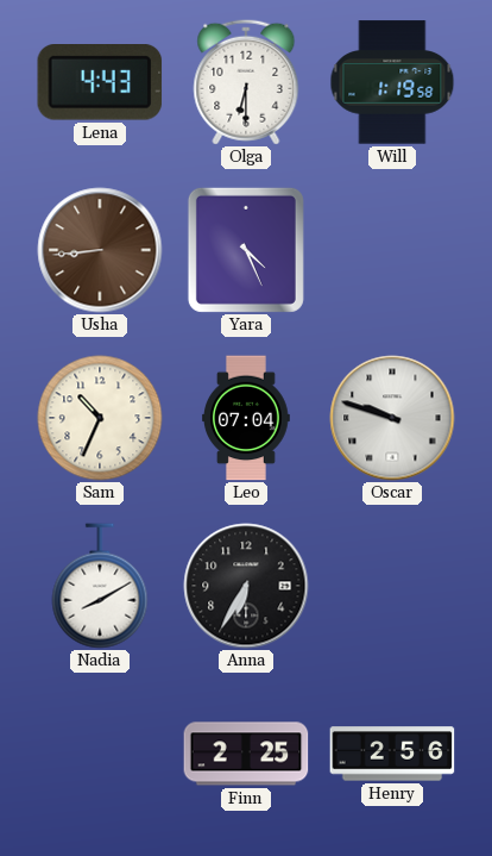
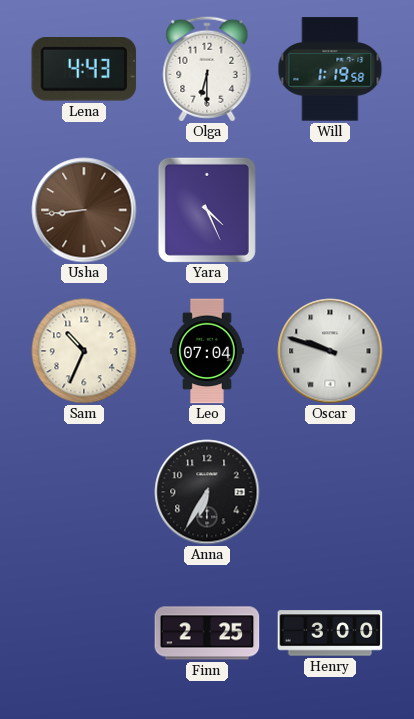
Nadia: 8:10 -> none (100, 586)
Henry: 2:56 -> 3:00 (330, 633)
